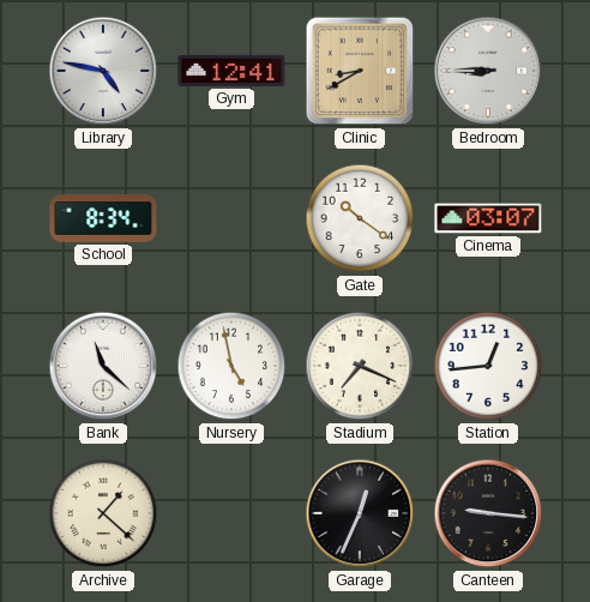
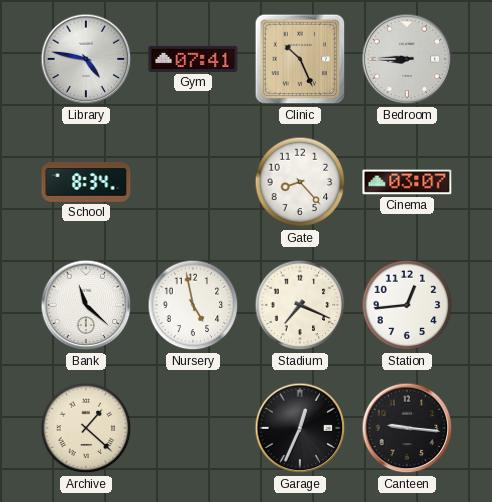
Gym: 12:41 -> 07:41 (193, 59)
Clinic: 8:40 -> 10:26 (300, 59)
Gate: 10:21 -> 8:23 (300, 182)
